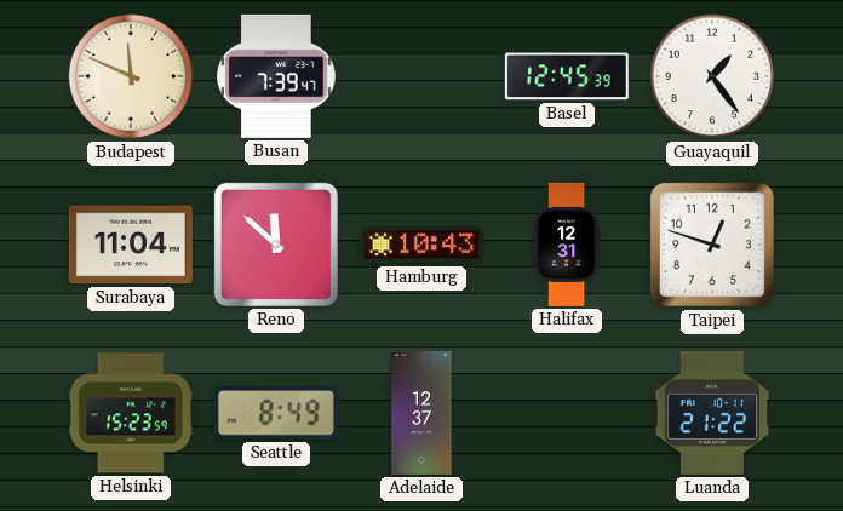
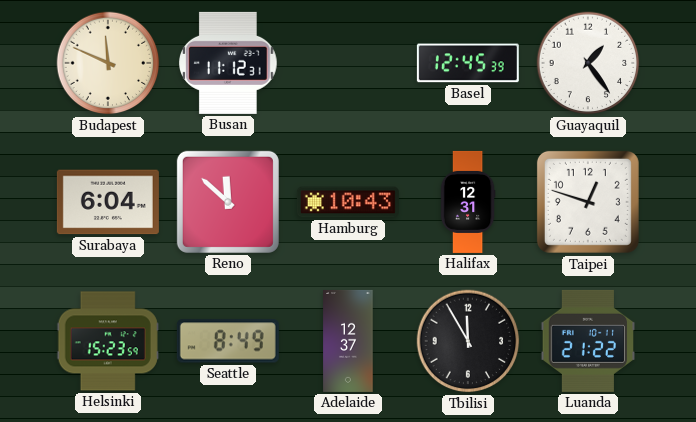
Busan: 7:39 -> 11:12 (229, 63)
Surabaya: 11:04 -> 6:04 (108, 202)
Tbilisi: none -> 11:55 (468, 341)
